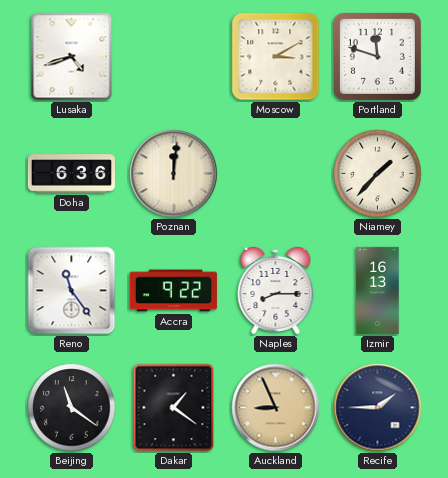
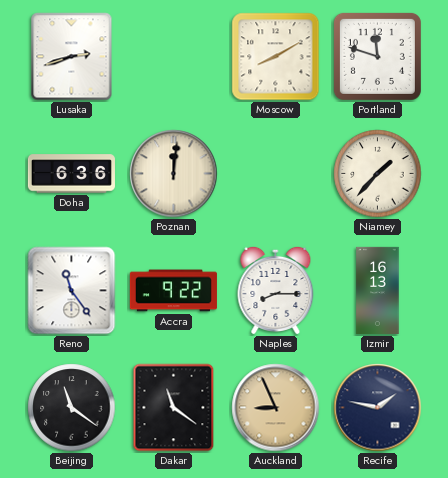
Lusaka: 4:42 -> 2:42 (72, 57)
Moscow: 3:10 -> 8:10 (276, 57)
Dakar: 1:21 -> 11:21 (174, 408)
Recife: 1:45 -> 1:47 (378, 408)
